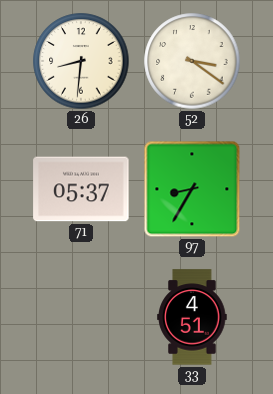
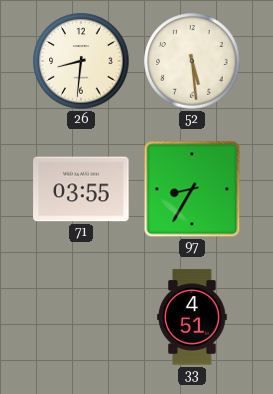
52: 3:21 -> 5:29 (192, 61)
71: 05:37 -> 03:55 (81, 189)
